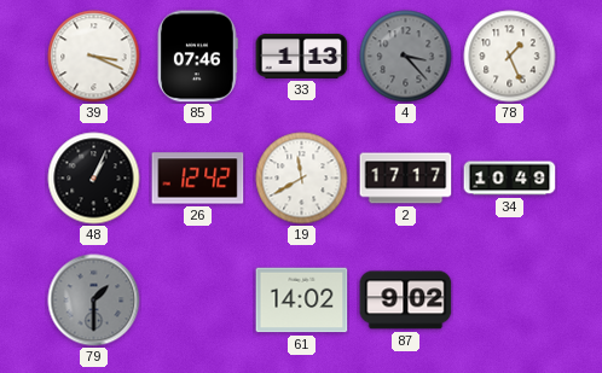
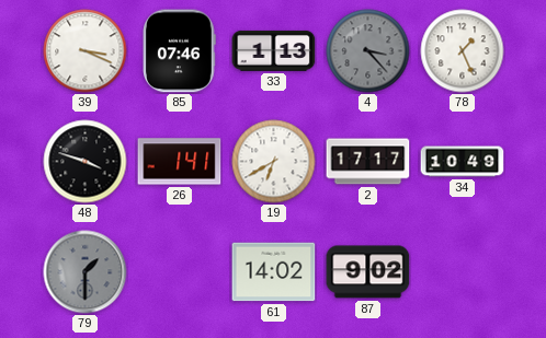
48: 1:04 -> 3:48 (86, 162)
26: 12:42 -> 1:41 (180, 162)
19: 11:40 -> 6:40 (274, 162)
